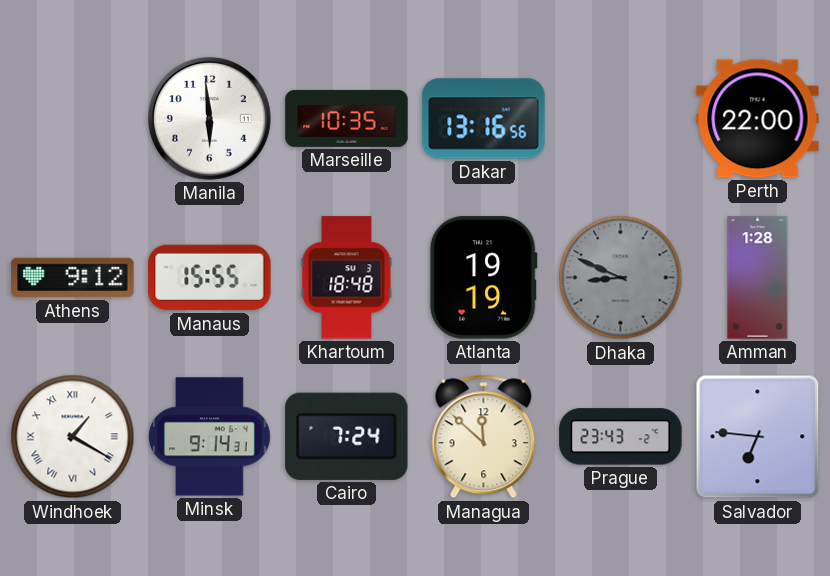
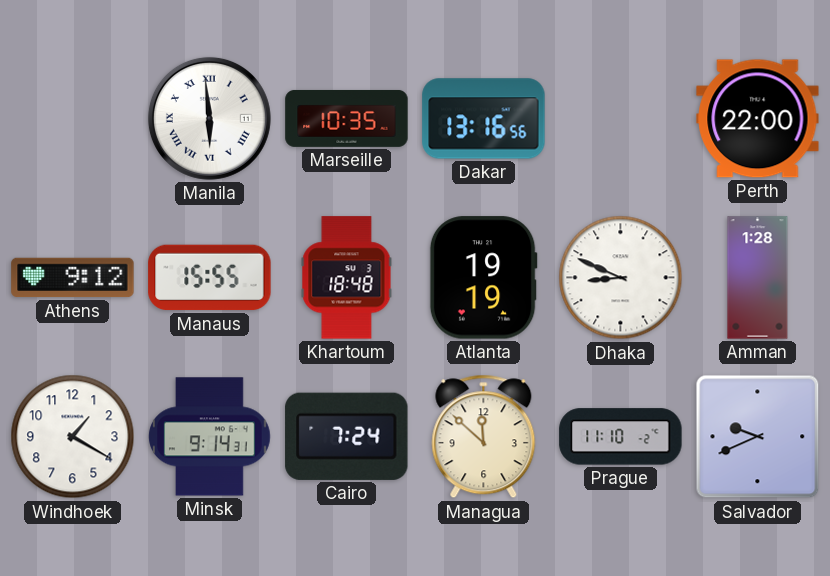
Manila numerals: Arabic -> Roman (209, 118)
Dhaka dial: grey -> white (621, 278)
Windhoek numerals: Roman -> Arabic (73, 437)
Prague: 23:43 -> 11:10 (621, 437)
Salvador: 6:46 -> 9:41 (758, 437)
